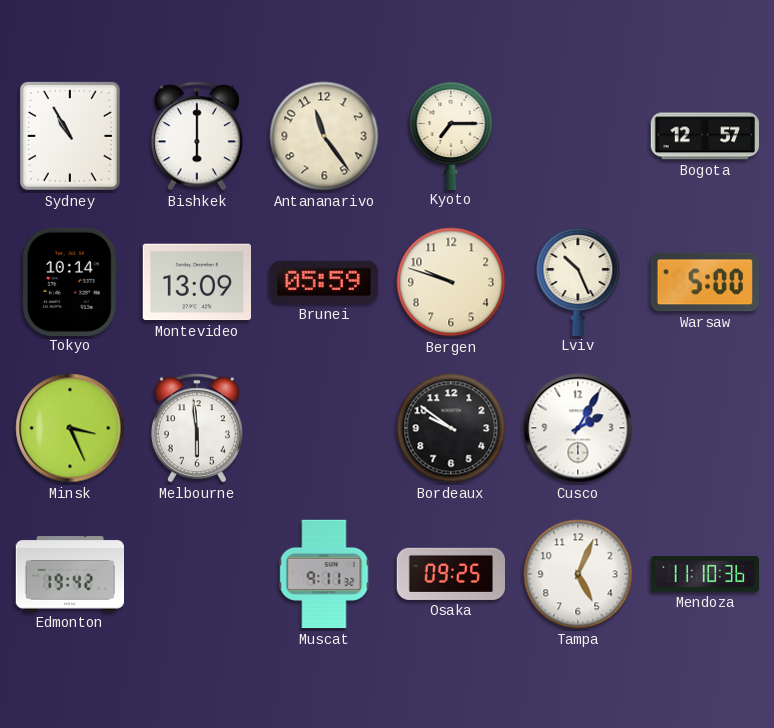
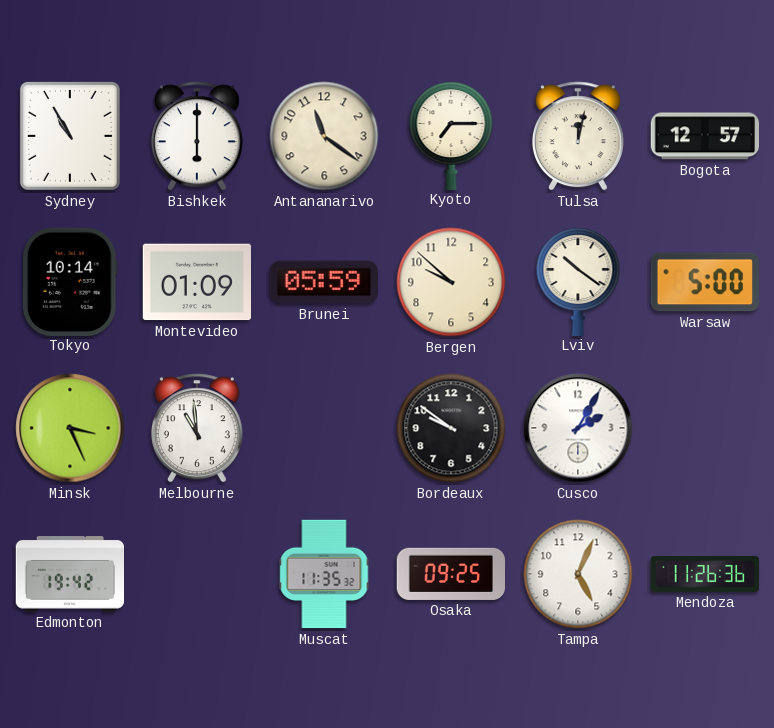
Antananarivo: 11:24 -> 11:21 (324, 136)
Tulsa: none -> 12:02 (578, 136)
Montevideo: 13:09 -> 01:09 (196, 282)
Bergen: 9:48 -> 9:52 (451, 282)
Lviv: 10:26 -> 10:21 (578, 281)
Melbourne: 5:59 -> 10:59 (197, 428)
Muscat: 9:11 -> 11:35 (324, 574)
Mendoza: 11:10 -> 11:26 (705, 575)
